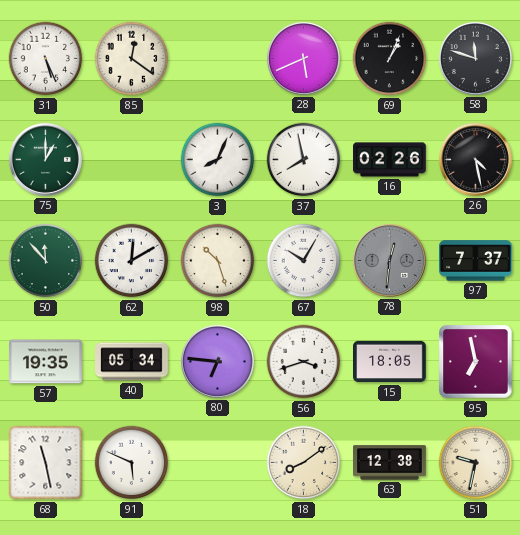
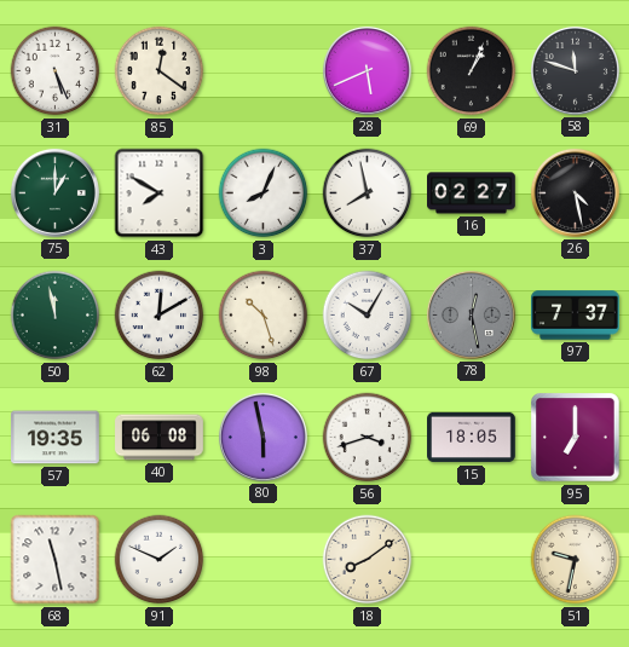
43: none -> 7:50 (160, 193)
16: 02:26 -> 02:27 (472, 193)
50: 11:53 -> 11:58 (56, 316)
78: 12:31 -> 12:28 (471, 314)
40: 05:34 -> 06:08 (160, 438)
80: 6:46 -> 5:58 (262, 437)
95: 6:58 -> 7:00 (576, 438)
91: 5:49 -> 1:49 (160, 560)
63: 12:38 -> none (390, 463)
